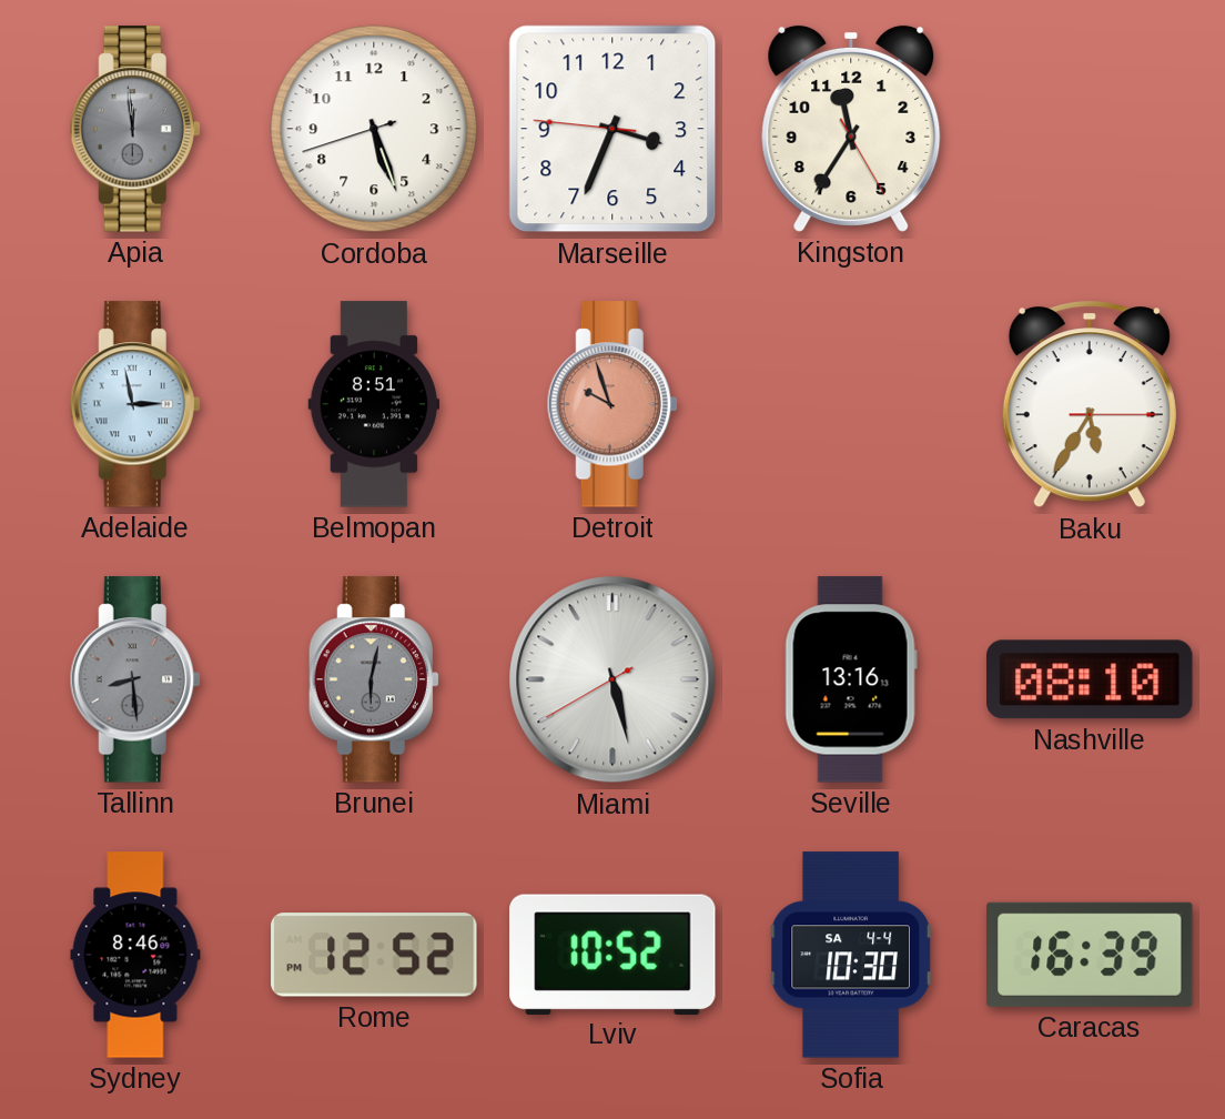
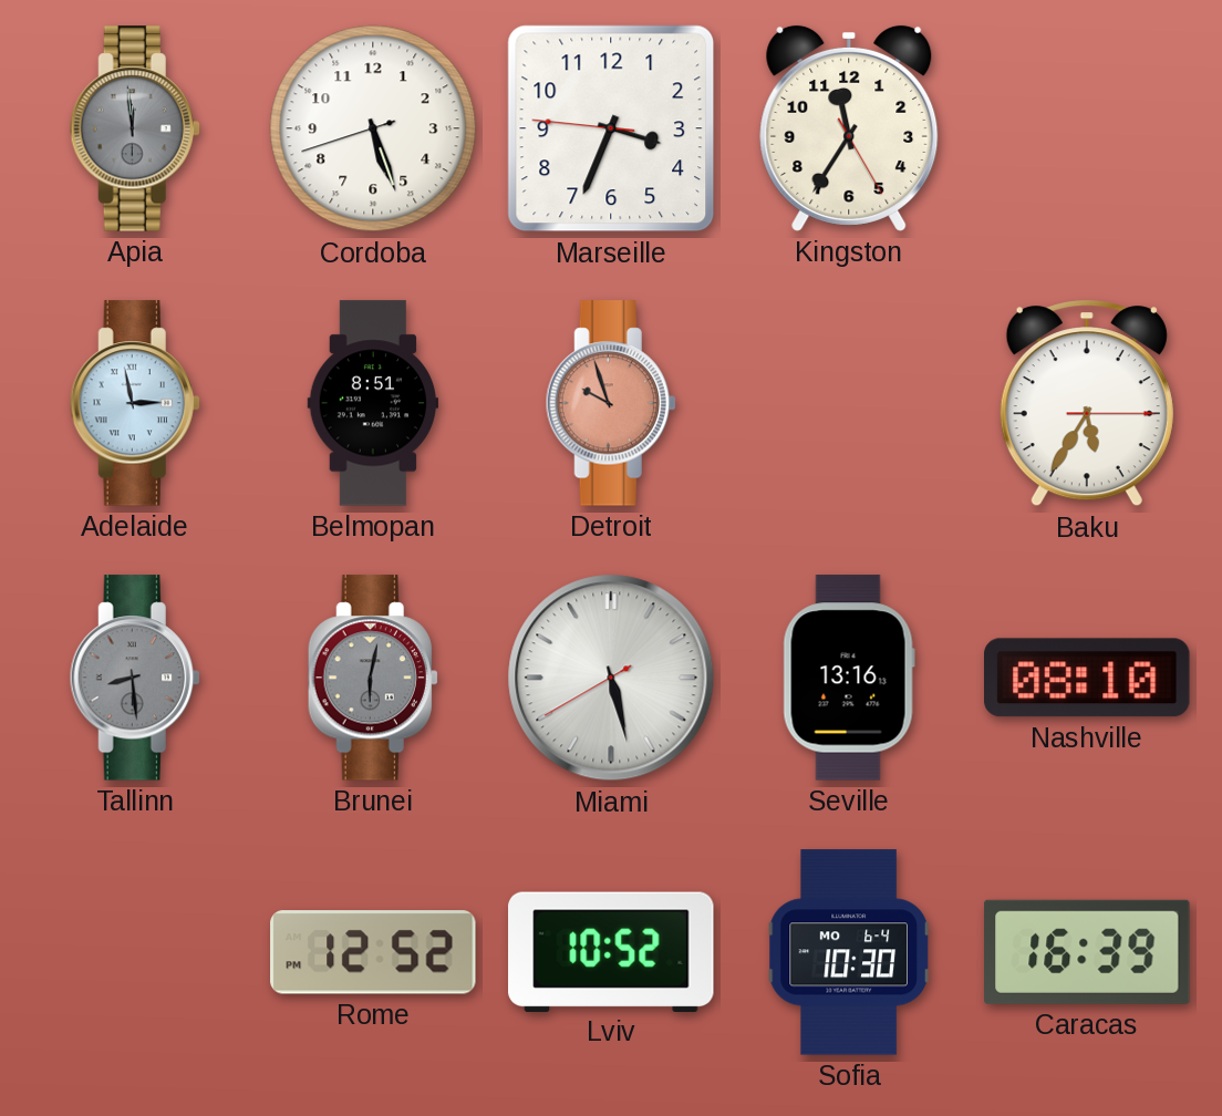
Sydney: 8:46 -> none (135, 955)
Sofia date: SA 4-4 -> MO 6-4 (849, 952)
